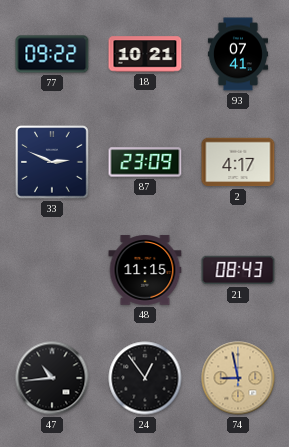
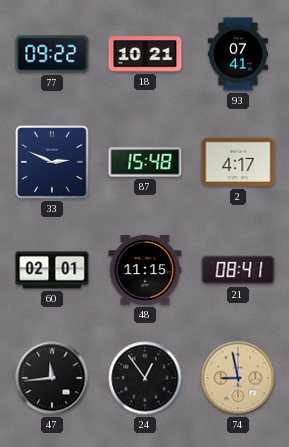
87: 23:09 -> 15:48 (145, 162)
60: none -> 02:01 (52, 270)
21: 08:43 -> 08:41 (238, 270)
47: 10:44 -> 11:44 (52, 378)
